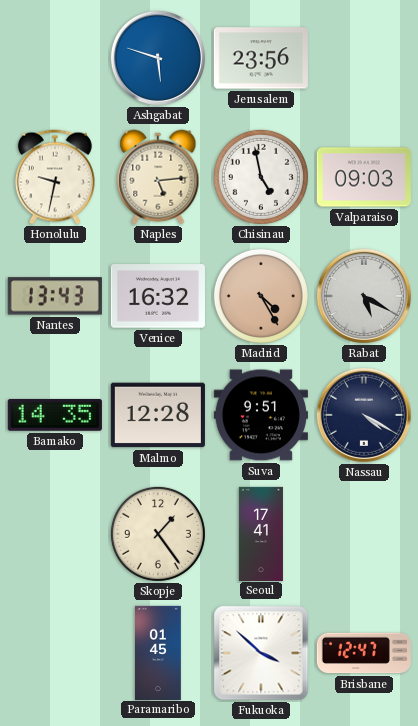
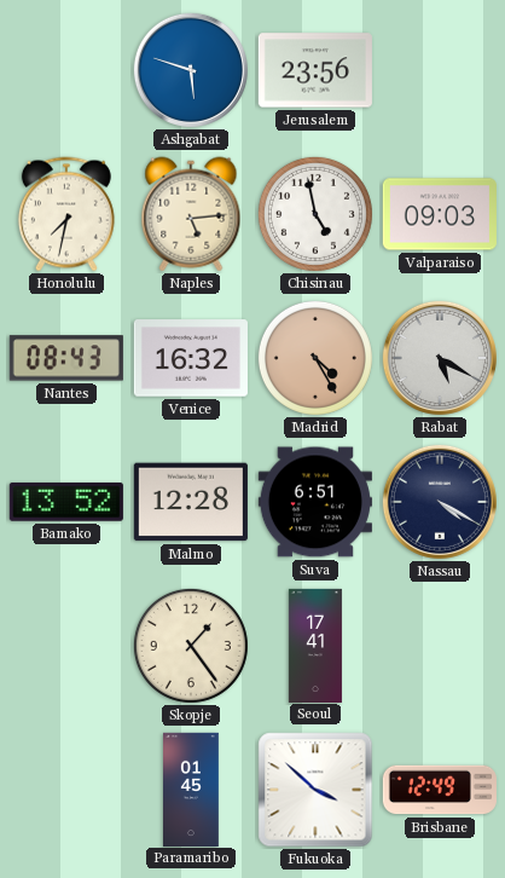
Honolulu: 9:32 -> 7:32 (66, 214)
Nantes: 13:43 -> 08:43 (66, 358)
Bamako: 14:35 -> 13:52 (66, 502)
Suva: 9:51 -> 6:51 (315, 502)
Brisbane: 12:47 -> 12:49 (440, 790)
